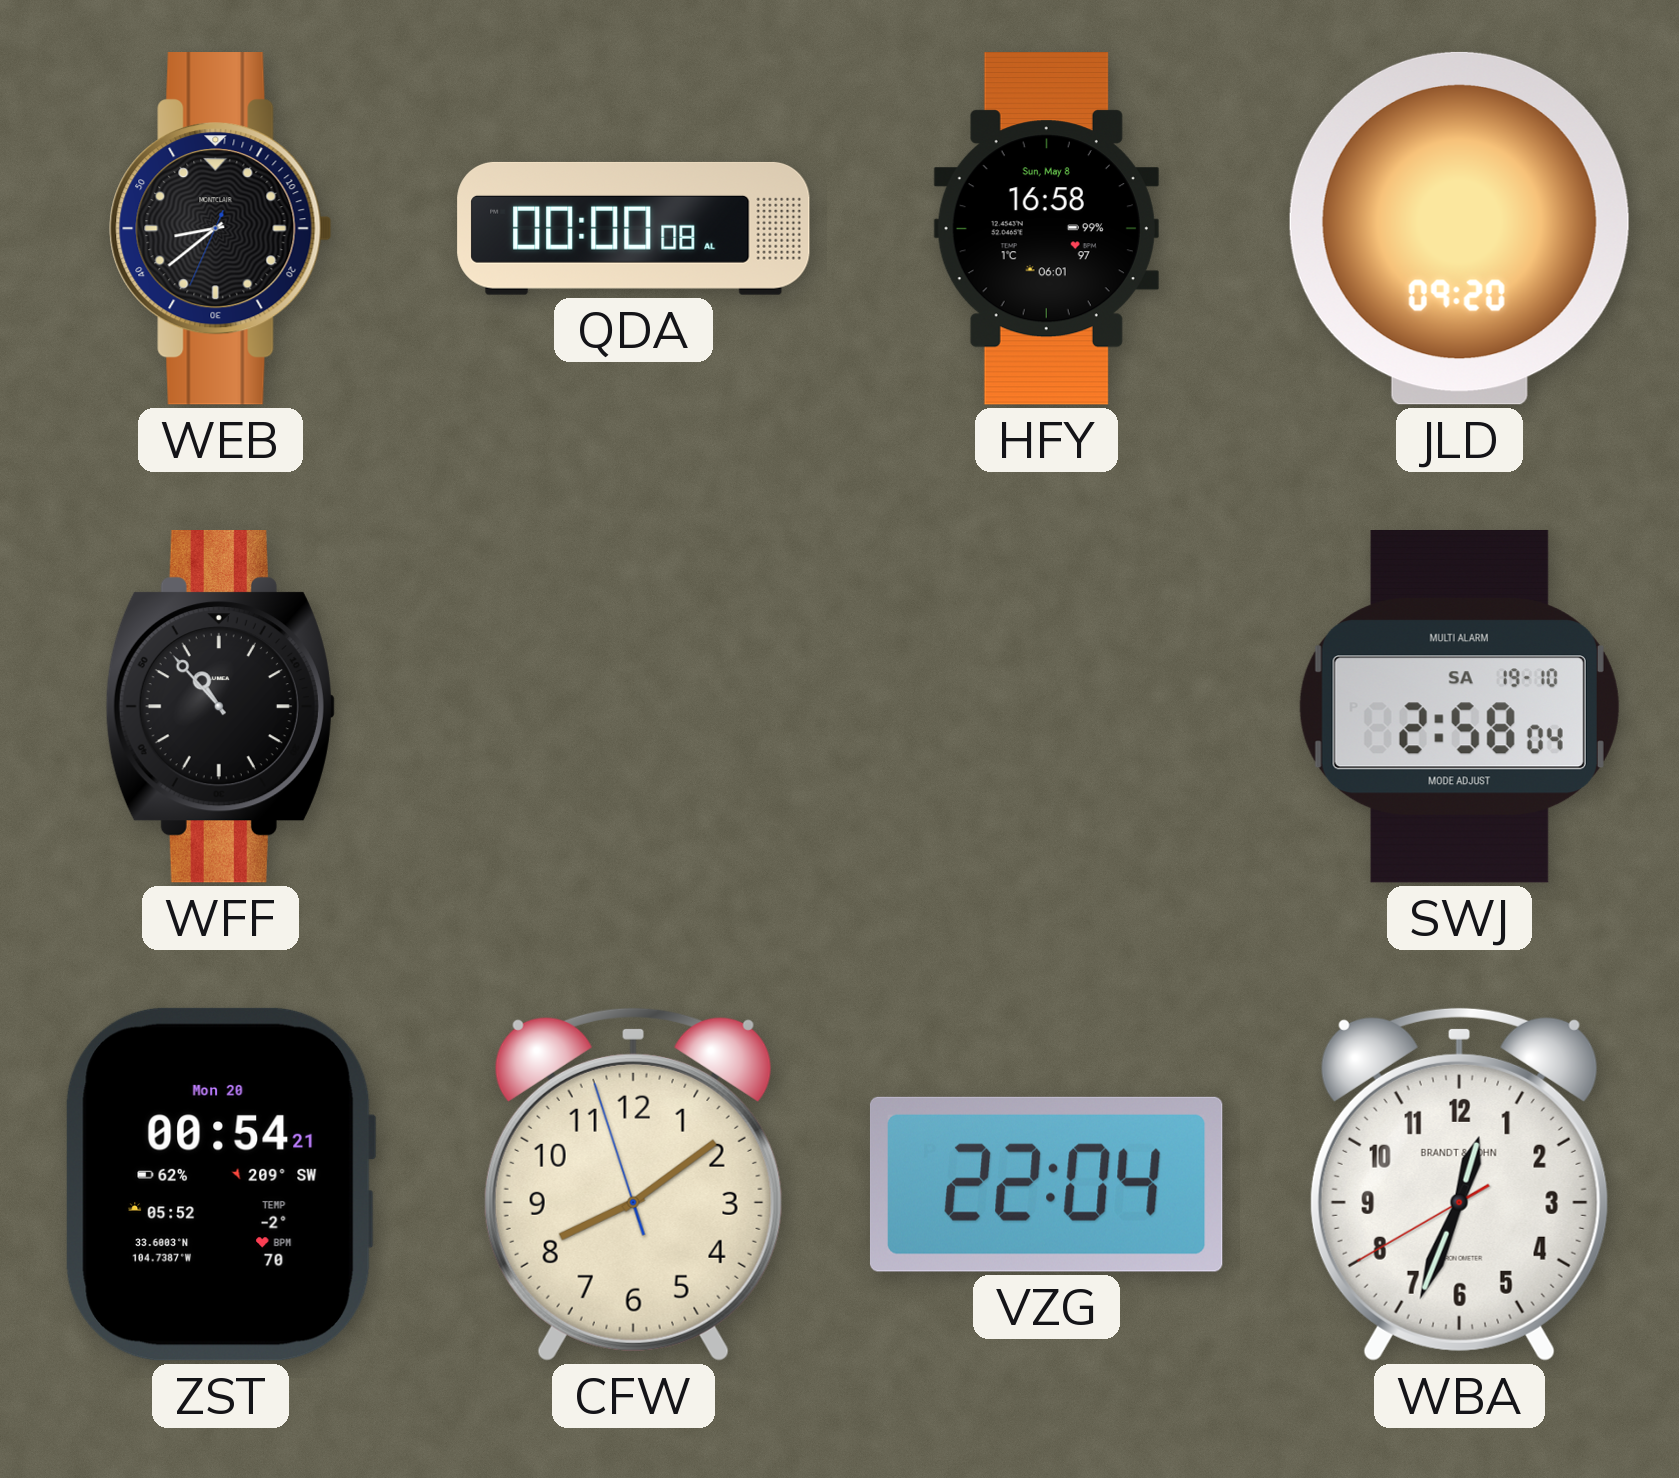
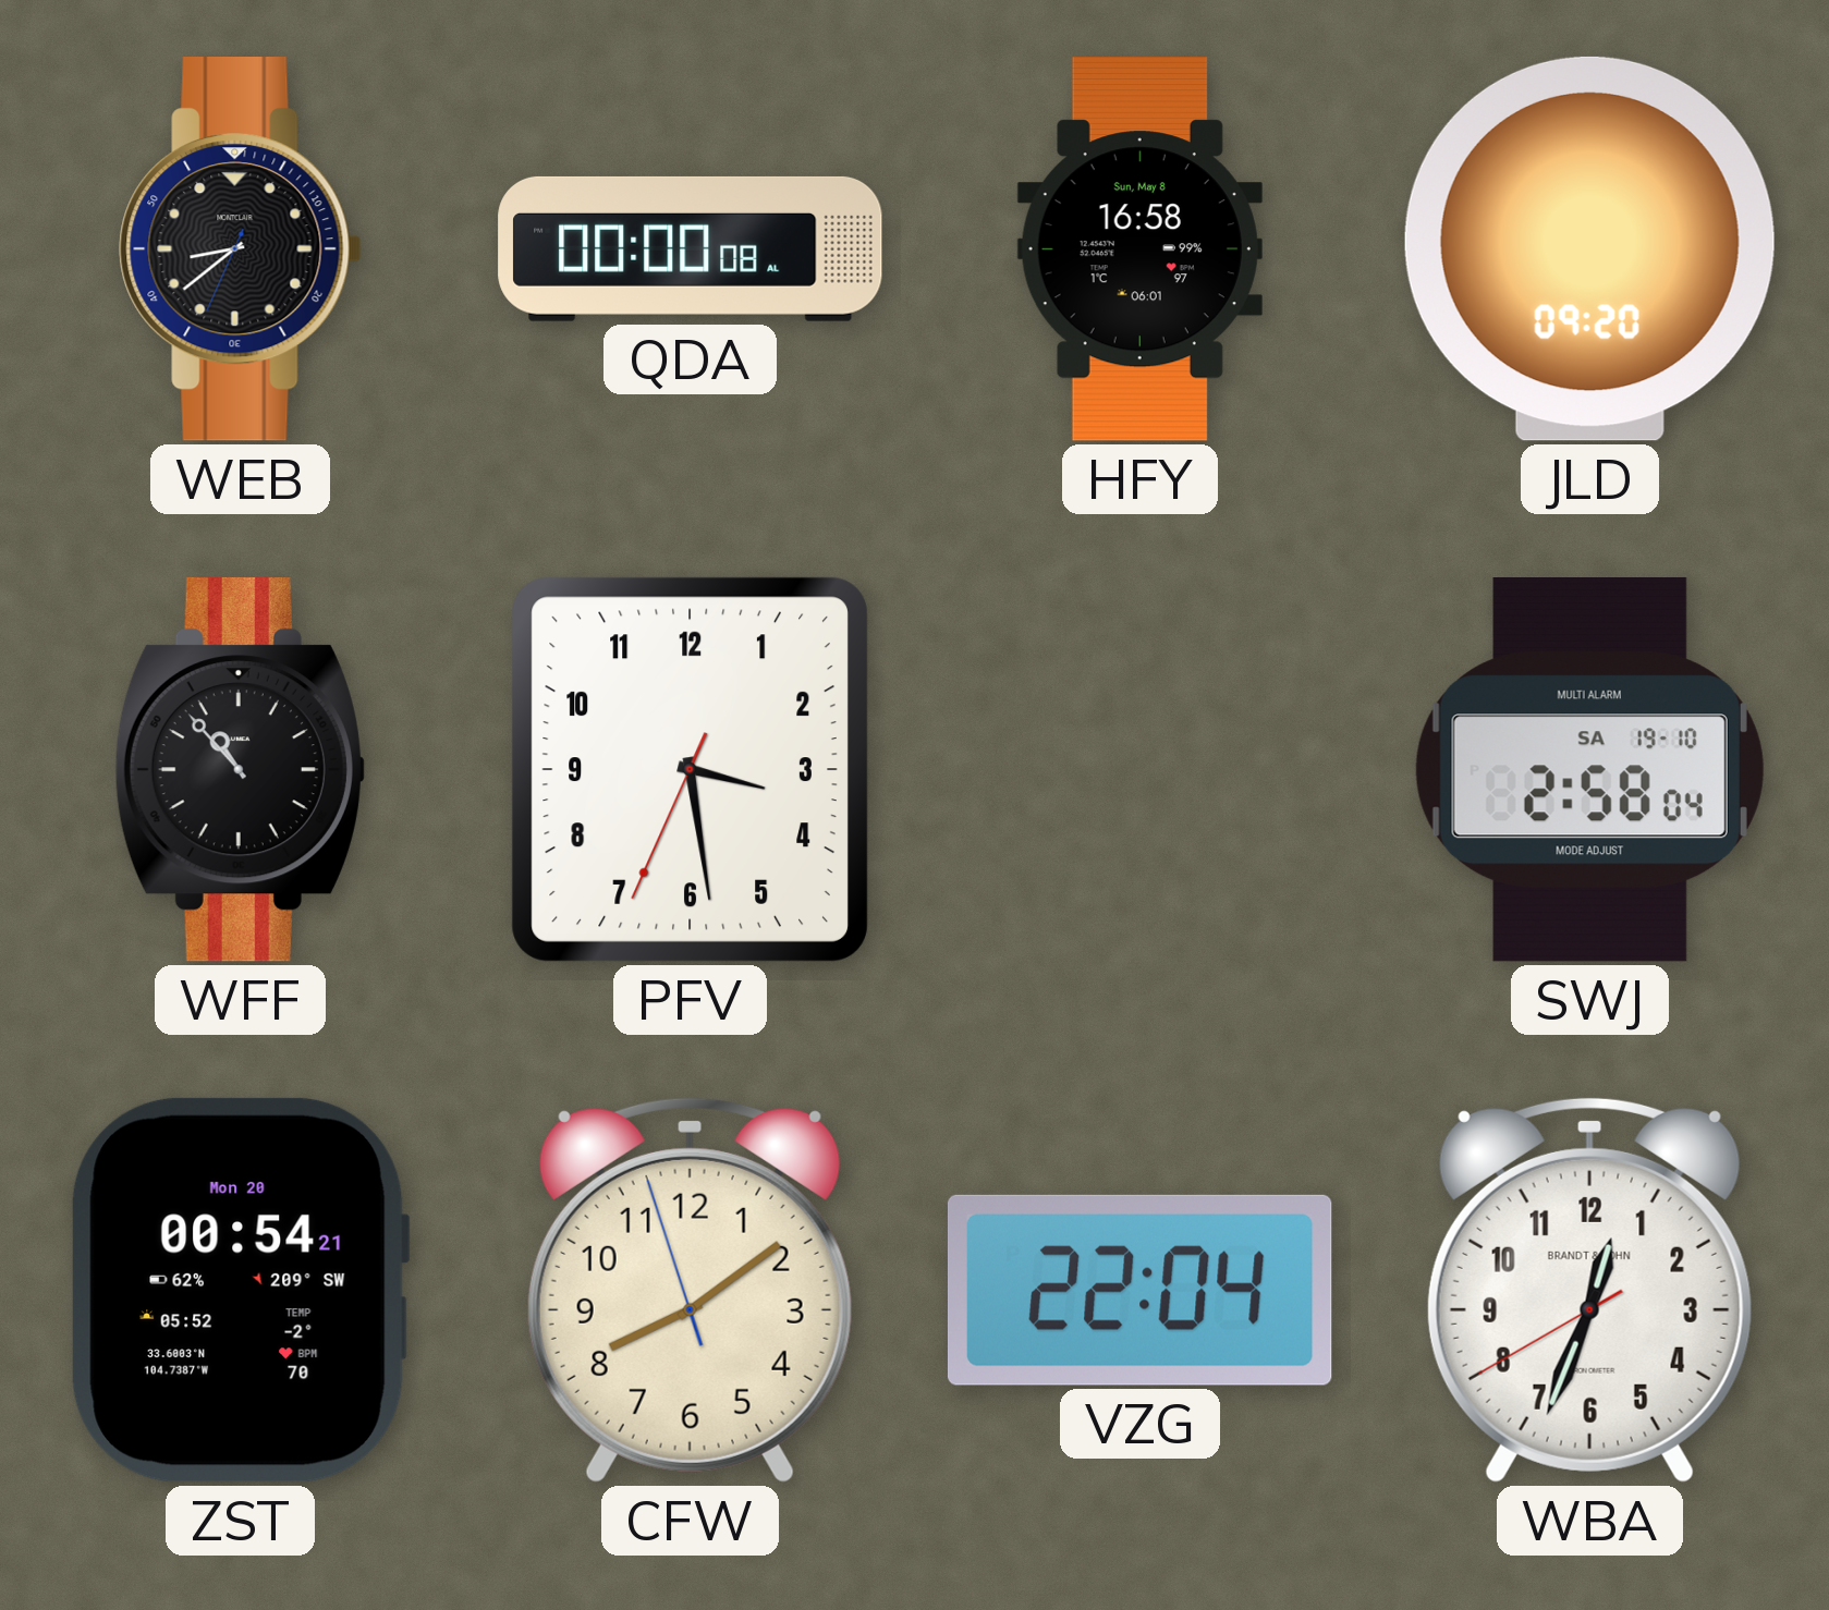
PFV: none -> 3:28 (690, 769)
